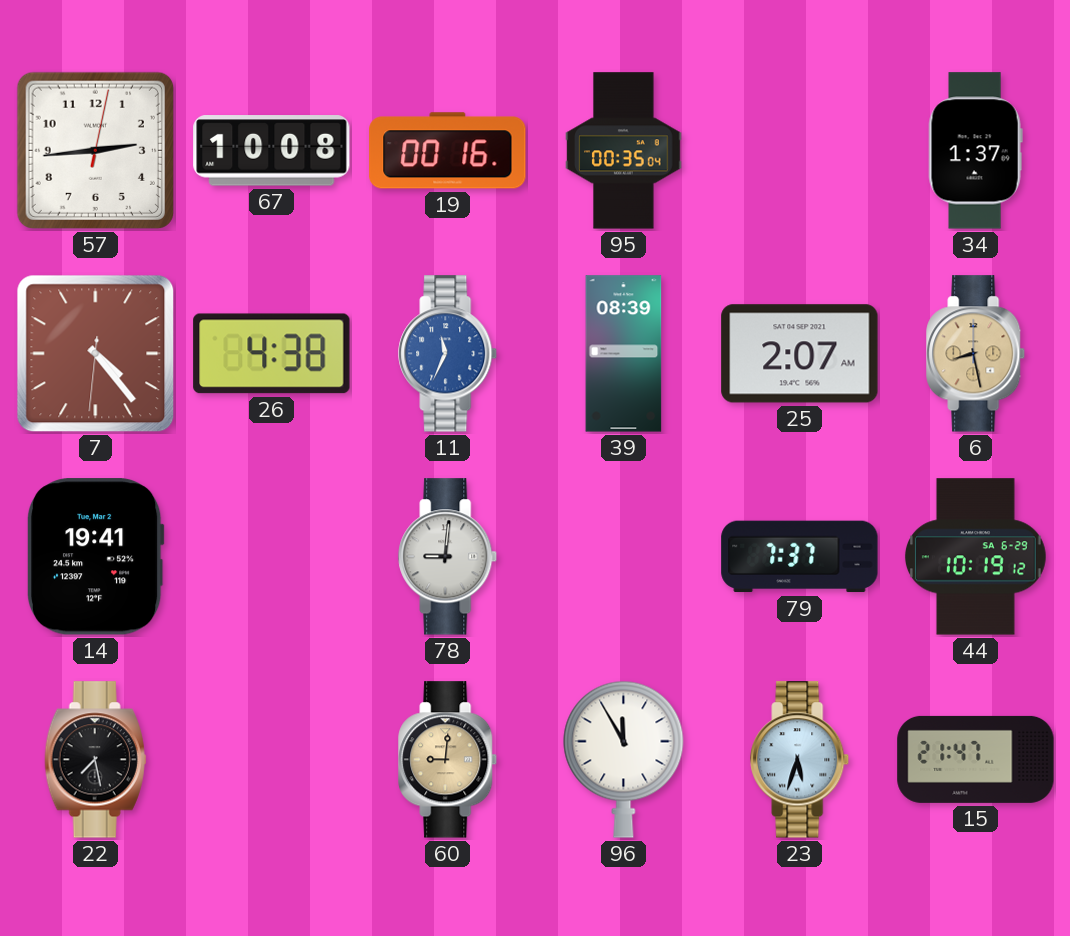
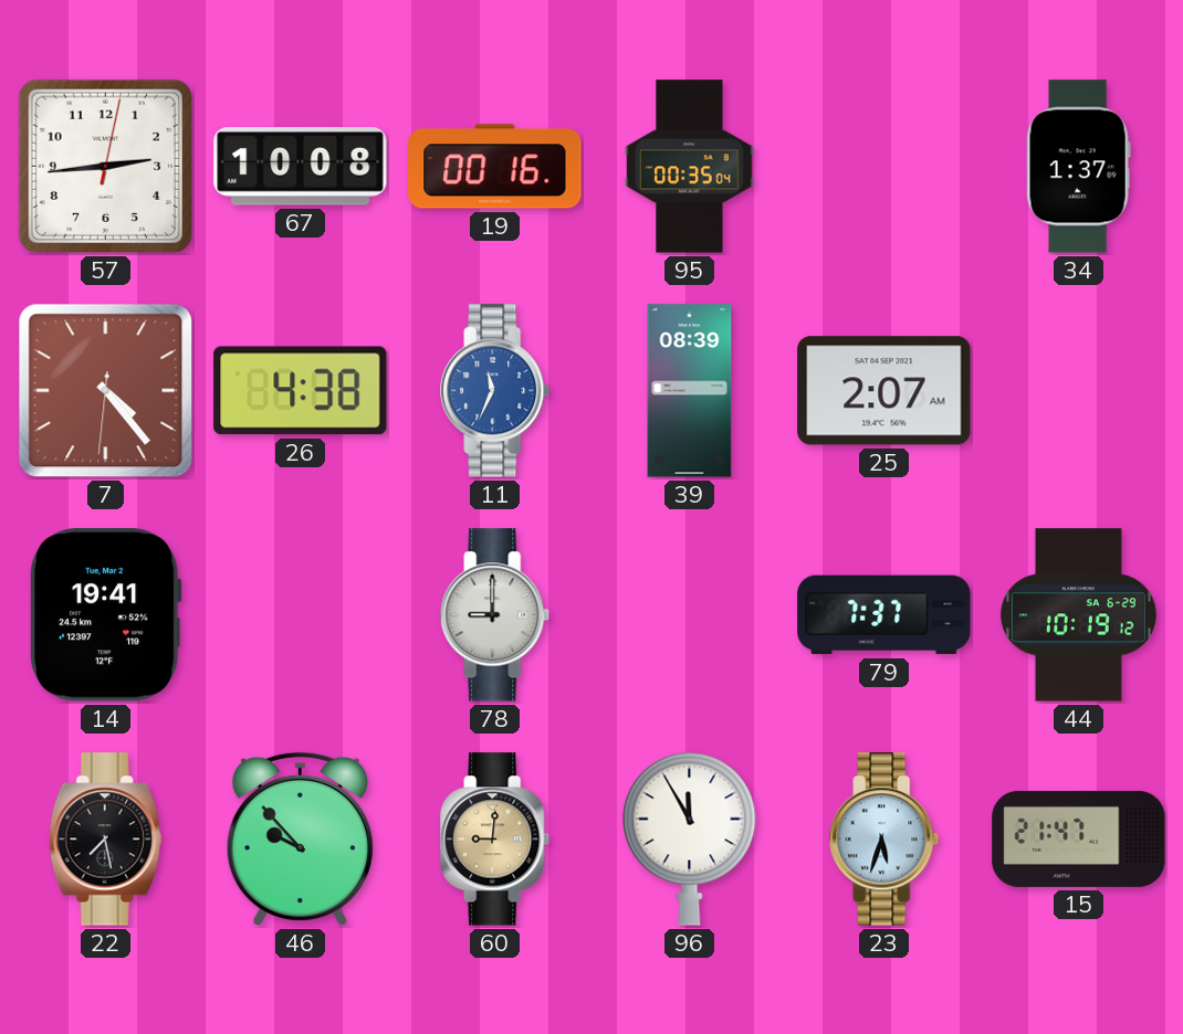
6: 8:28 -> none (976, 354)
78: 9:01 -> 9:00 (495, 615)
46: none -> 9:53 (300, 838)
